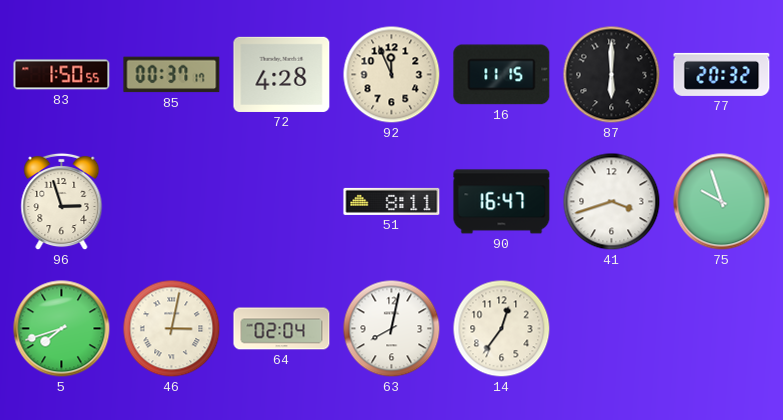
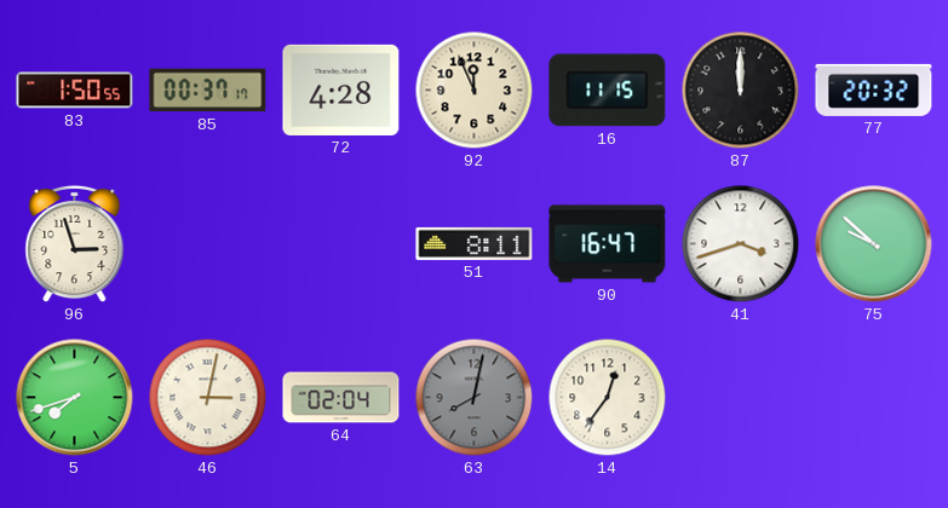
87: 6:00 -> 12:00 (741, 91)
75: 9:57 -> 9:52 (874, 244)
63 dial: white -> grey (475, 398)
